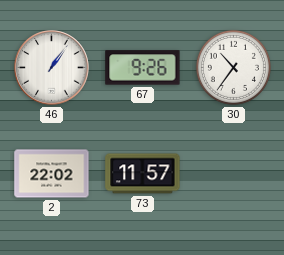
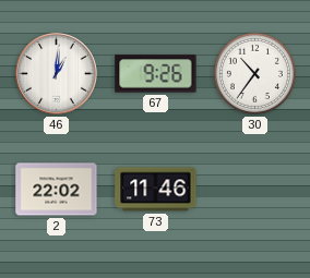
46: 1:06 -> 1:01 (57, 74)
73: 11:57 -> 11:46 (156, 190)
